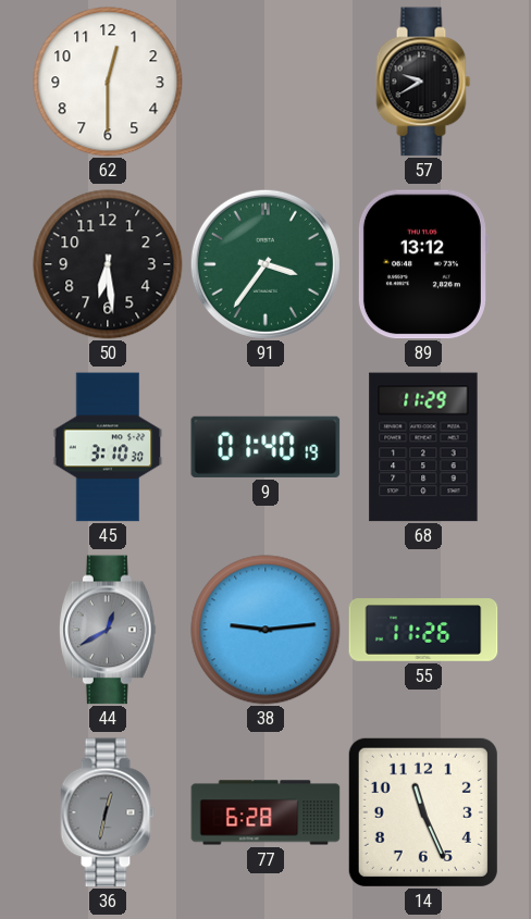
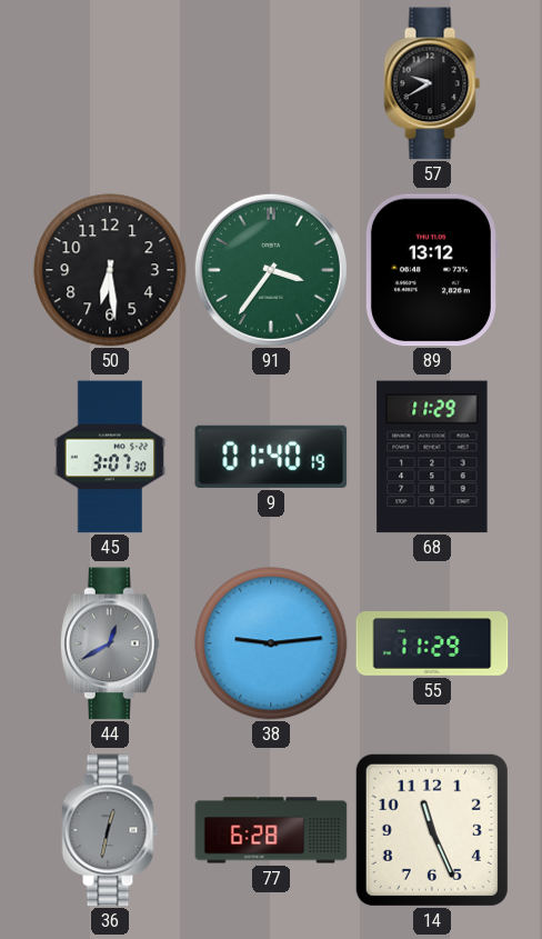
62: 12:30 -> none (108, 82)
45: 3:10 -> 3:07 (110, 457)
55: 11:26 -> 11:29 (432, 643)
